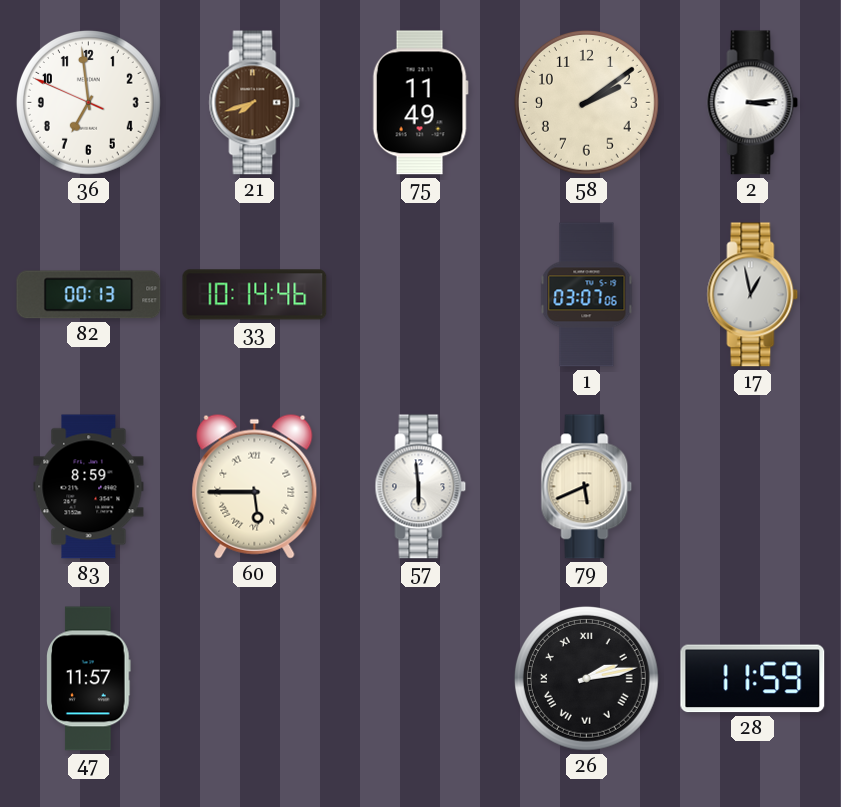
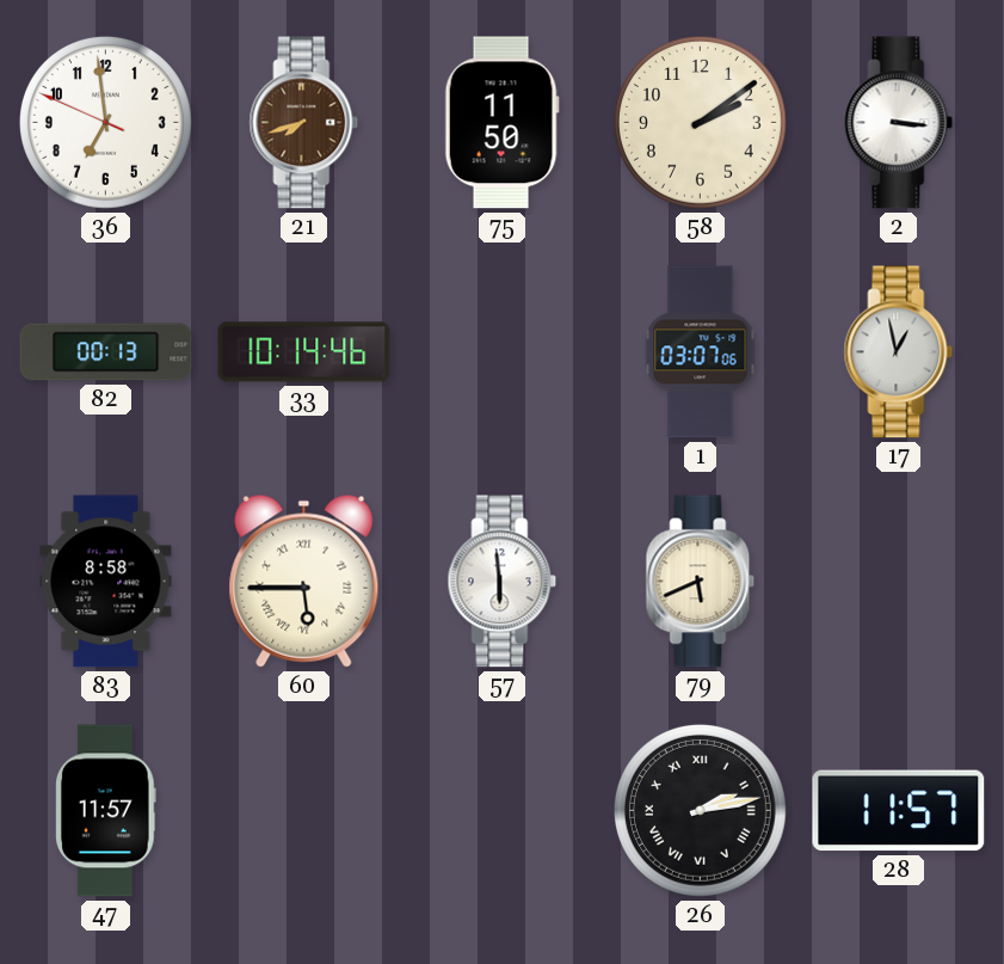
75: 11:49 -> 11:50 (501, 123)
2: 3:14 -> 3:16 (899, 123)
83: 8:59 -> 8:58 (106, 582)
28: 11:59 -> 11:57 (899, 811)
